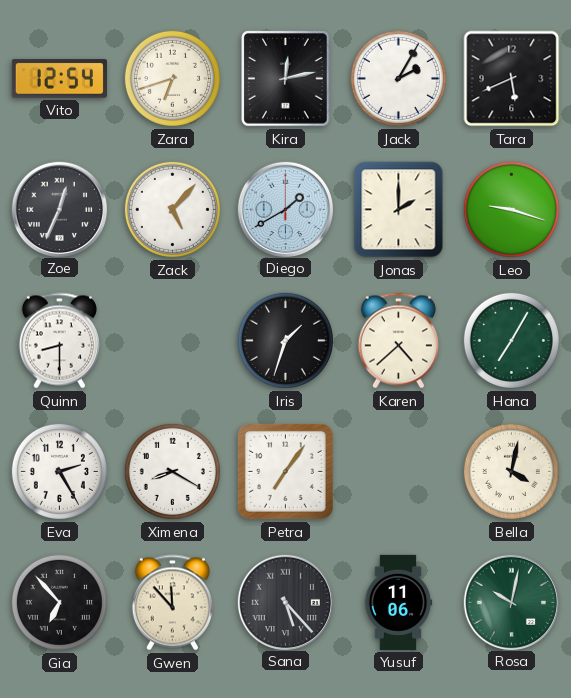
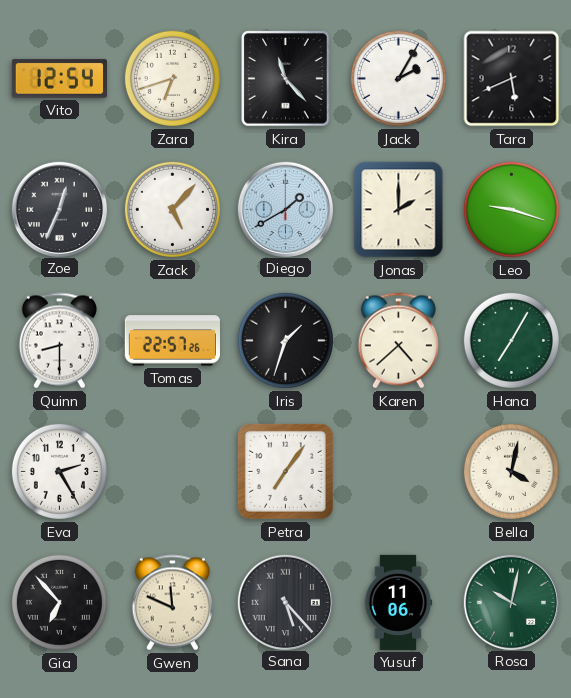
Kira: 12:13 -> 11:23 (286, 79)
Tomas: none -> 22:57 (172, 341)
Ximena: 8:20 -> none (172, 471)
Gwen: 11:53 -> 11:49 (172, 603)
